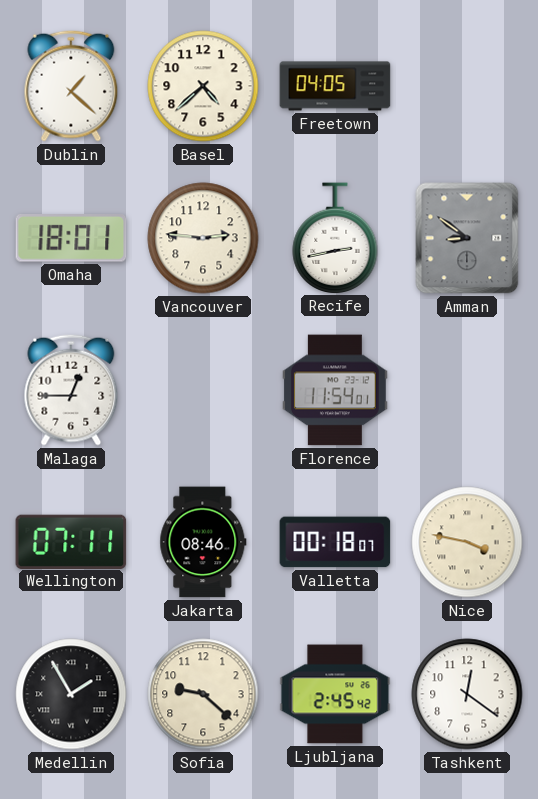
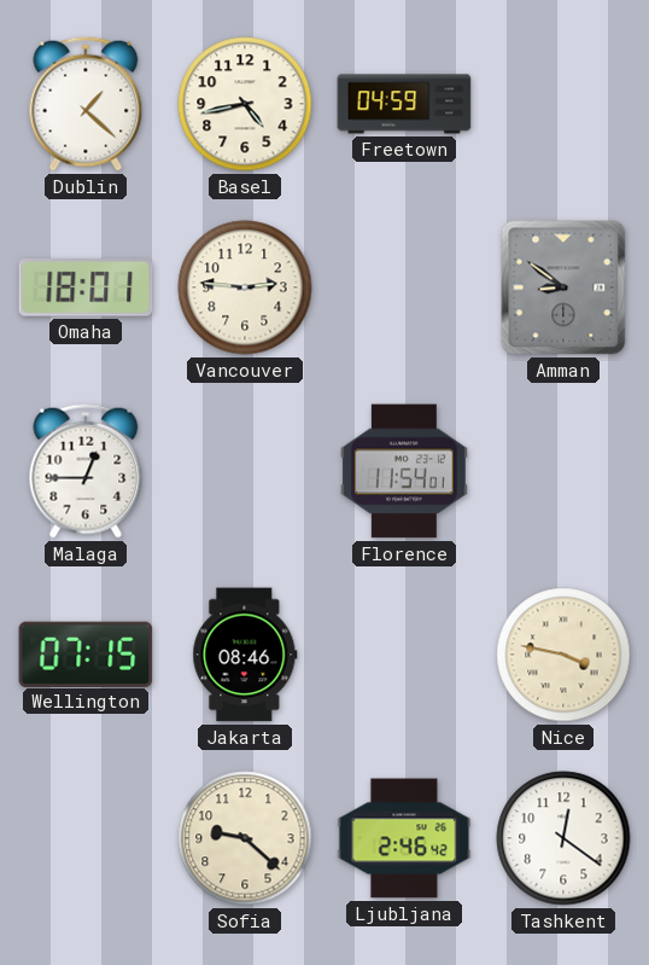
Basel: 4:38 -> 4:43 (245, 104)
Freetown: 04:05 -> 04:59 (404, 104)
Recife: 2:43 -> none (335, 238)
Wellington: 07:11 -> 07:15 (86, 653)
Valletta: 00:18 -> none (335, 542)
Medellin: 1:55 -> none (71, 694)
Ljubljana: 2:45 -> 2:46 (404, 838)
